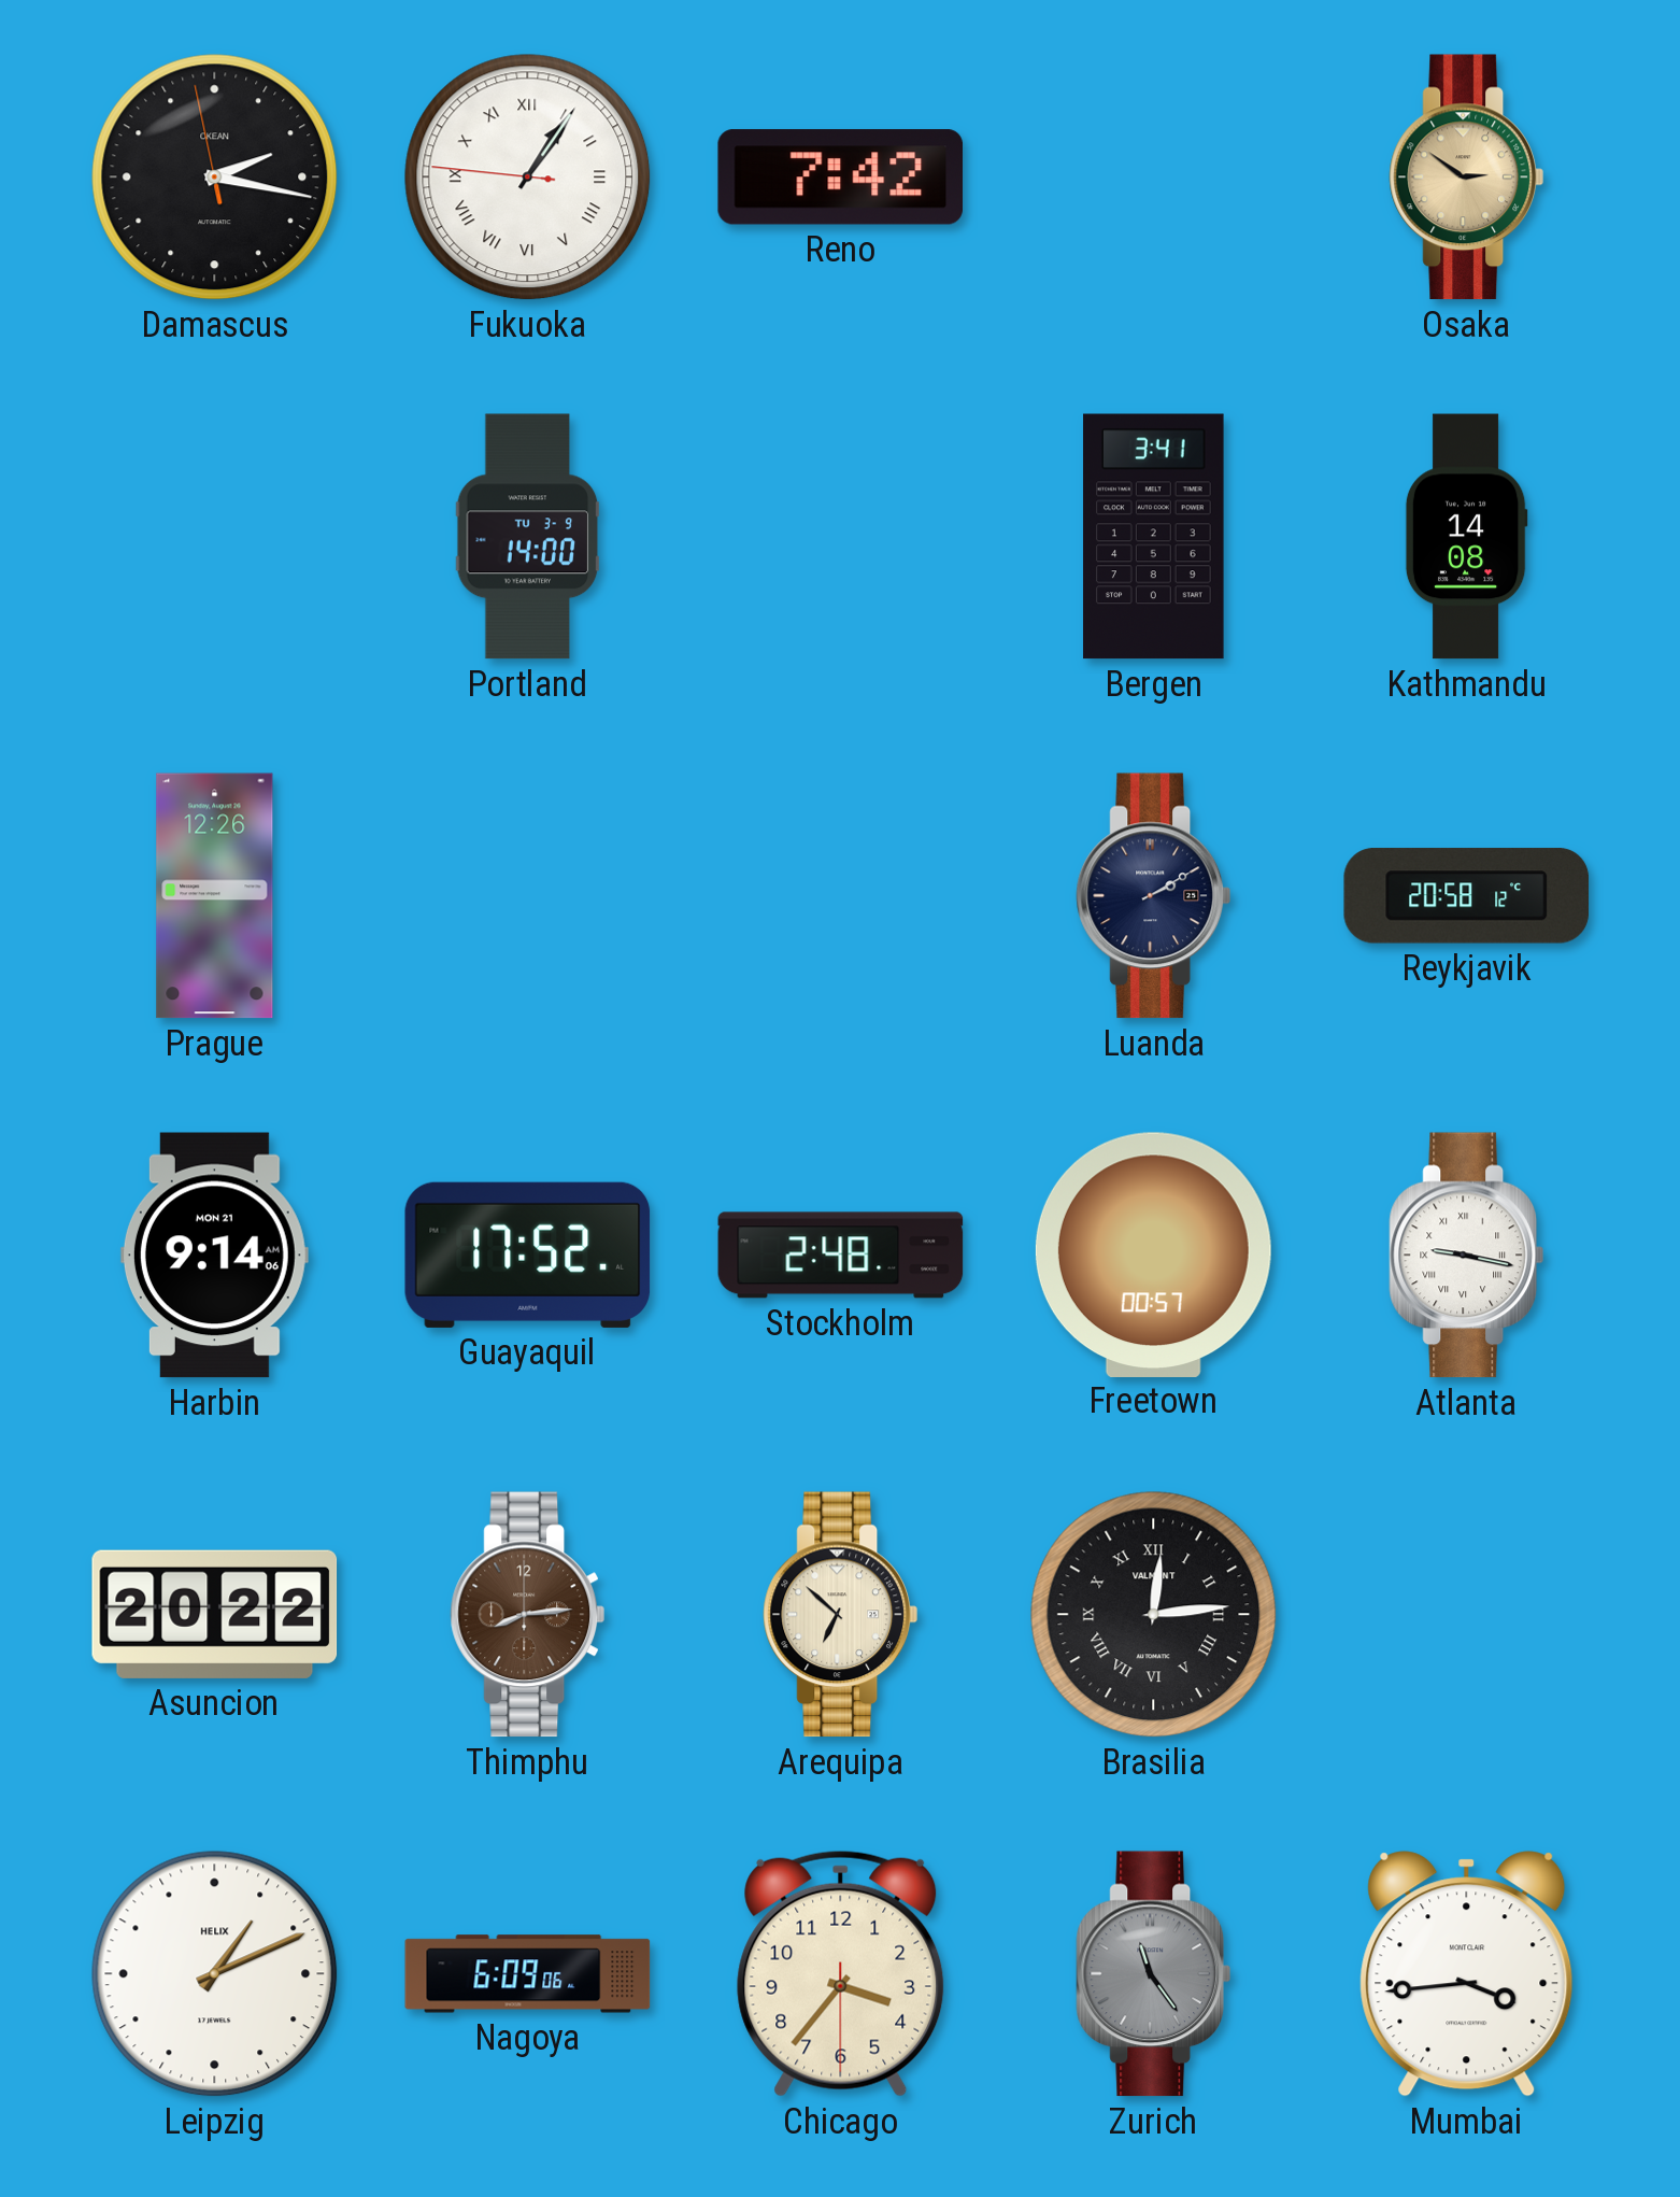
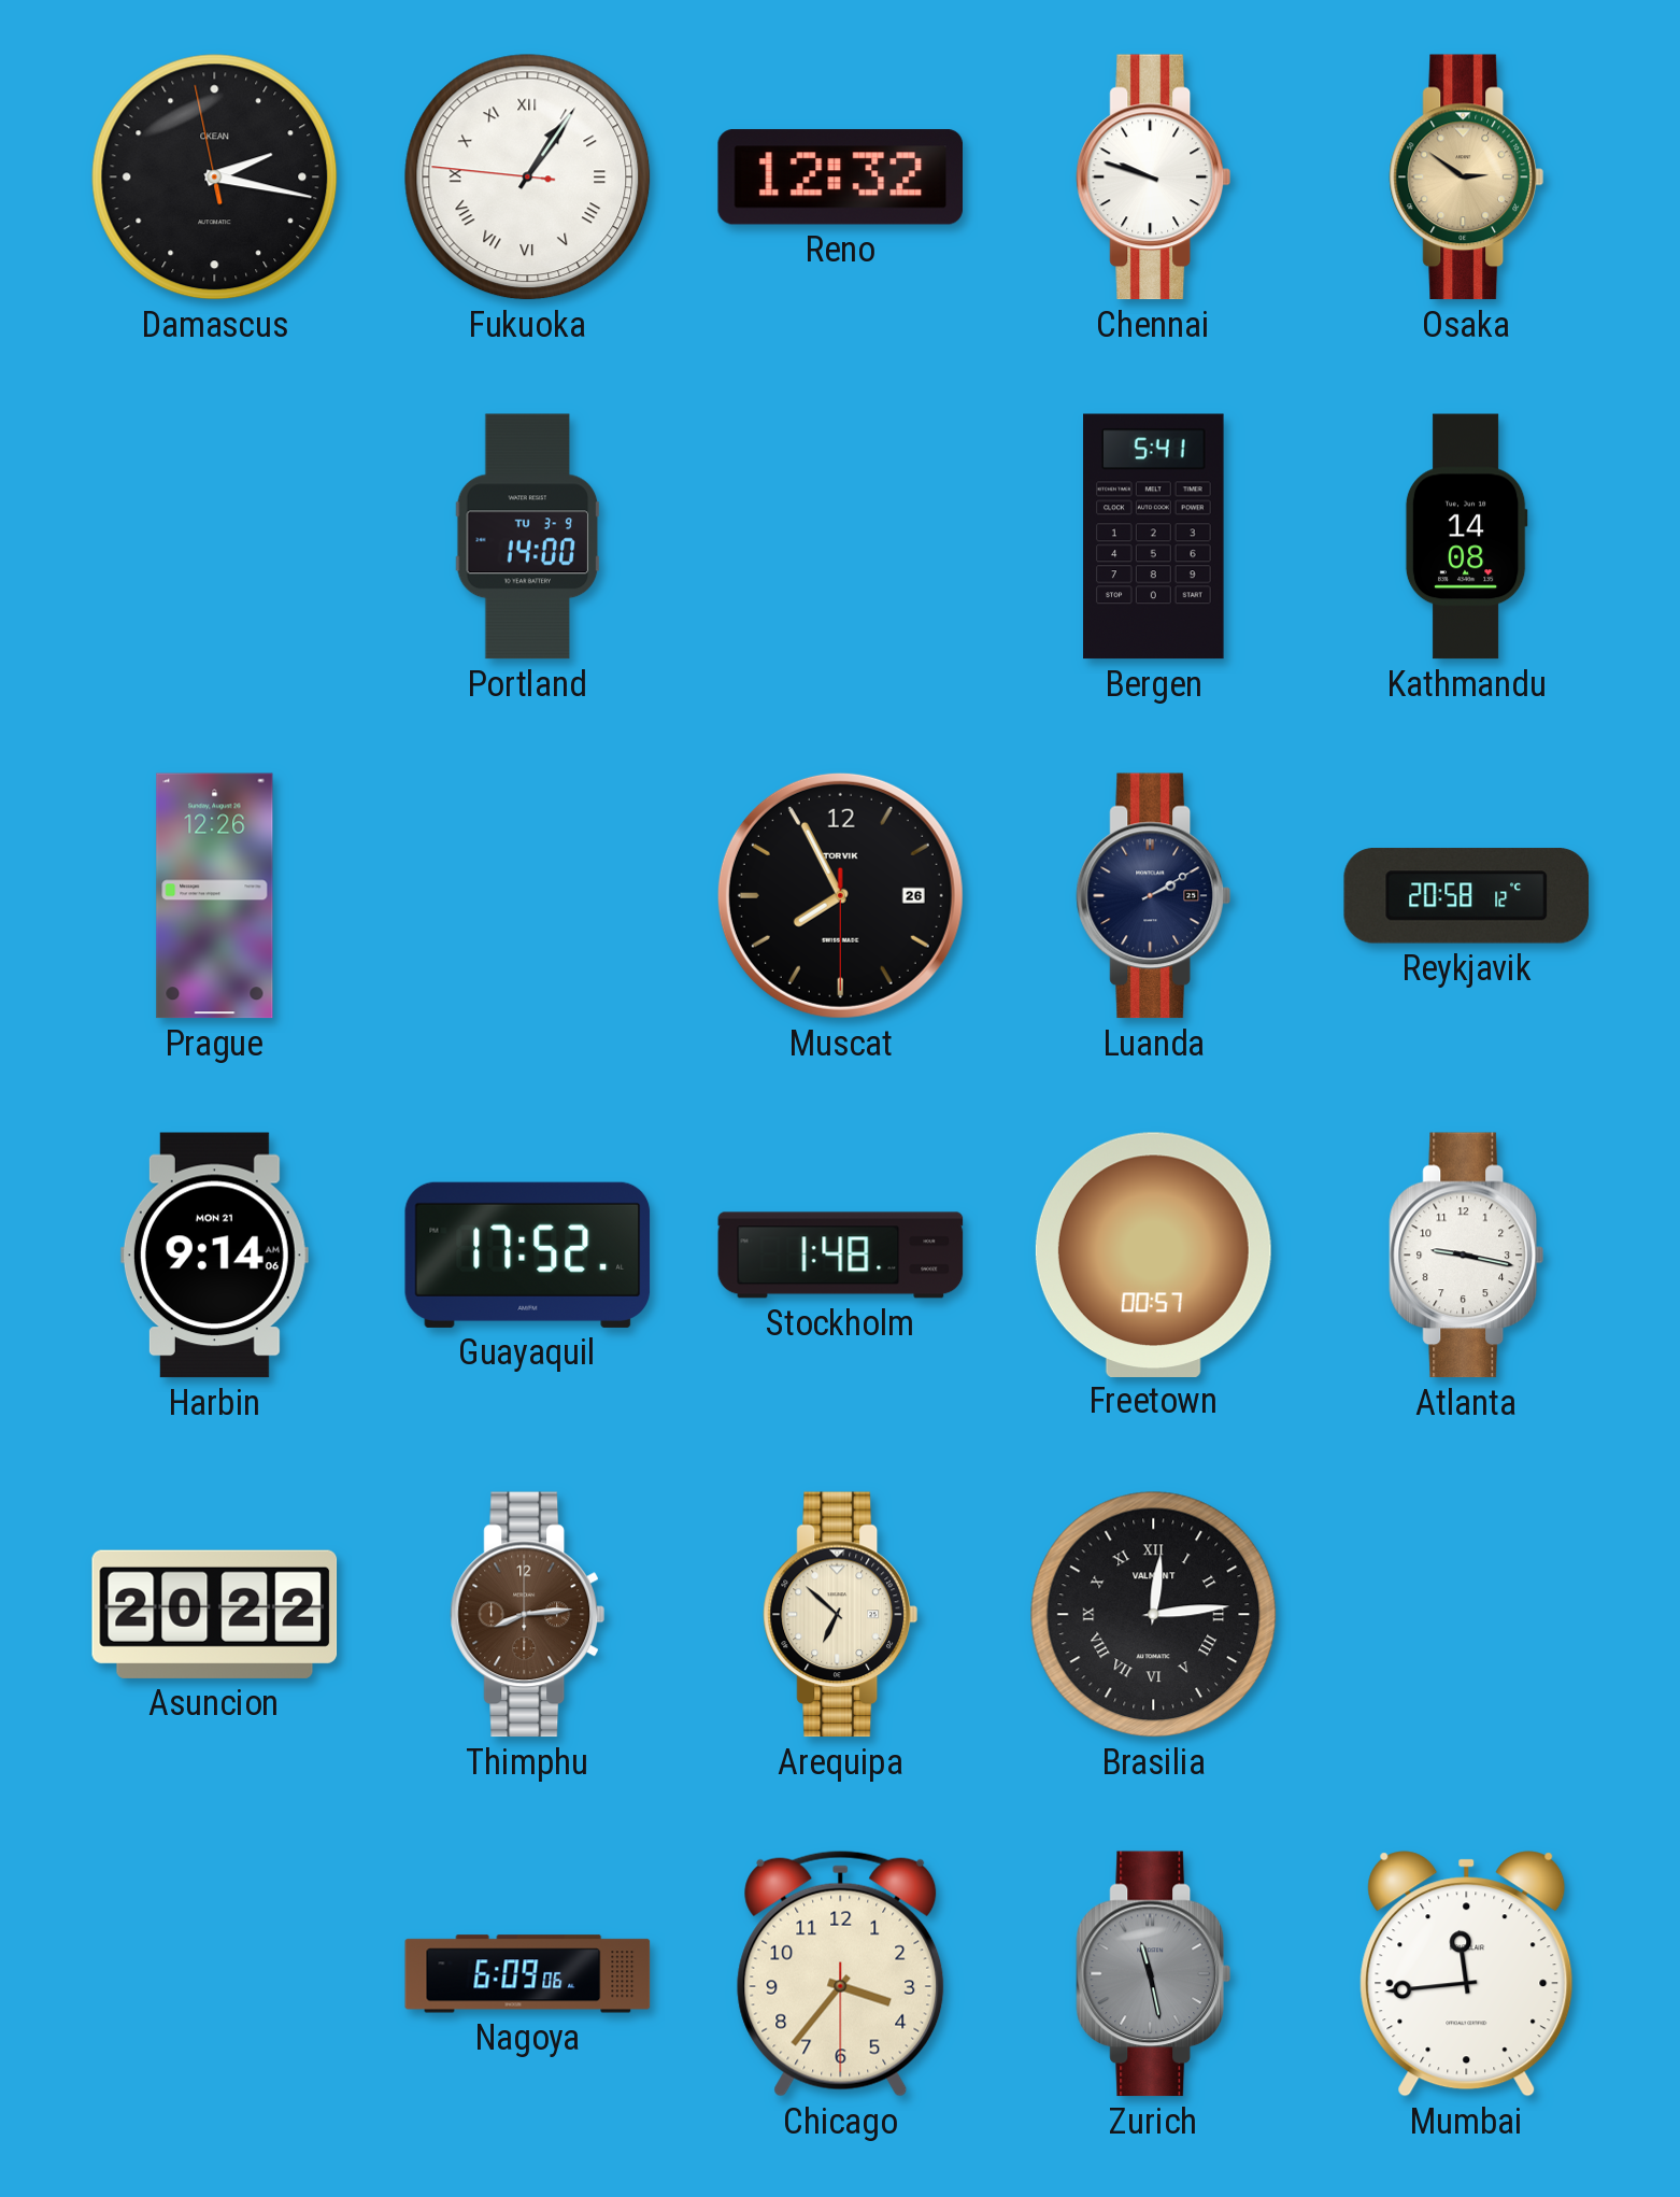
Reno: 7:42 -> 12:32 (840, 178)
Chennai: none -> 9:48 (1154, 178)
Bergen: 3:41 -> 5:41 (1154, 537)
Muscat: none -> 7:55 (840, 895)
Stockholm: 2:48 -> 1:48 (841, 1256)
Atlanta numerals: Roman -> Arabic (1467, 1256)
Leipzig: 1:11 -> none (215, 1974)
Zurich: 11:24 -> 11:28 (1154, 1974)
Mumbai: 3:44 -> 11:44 (1467, 1974)
